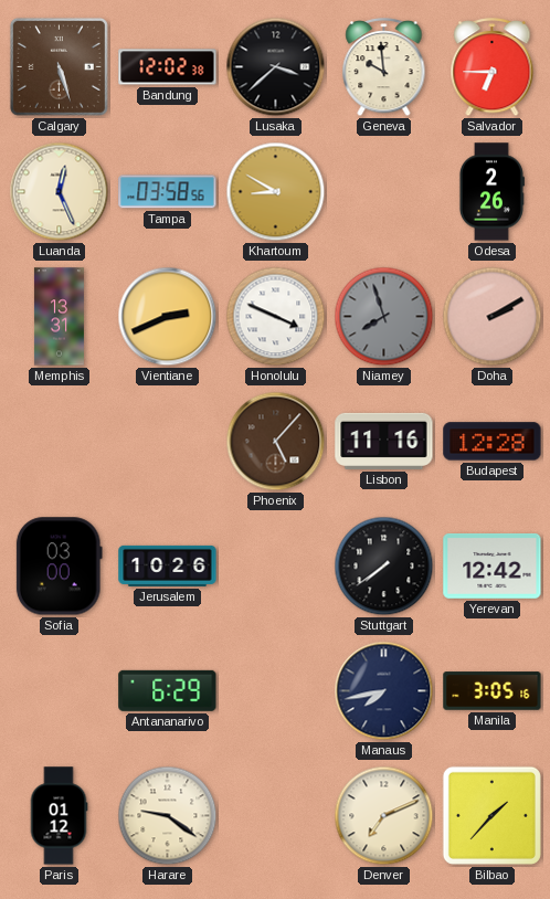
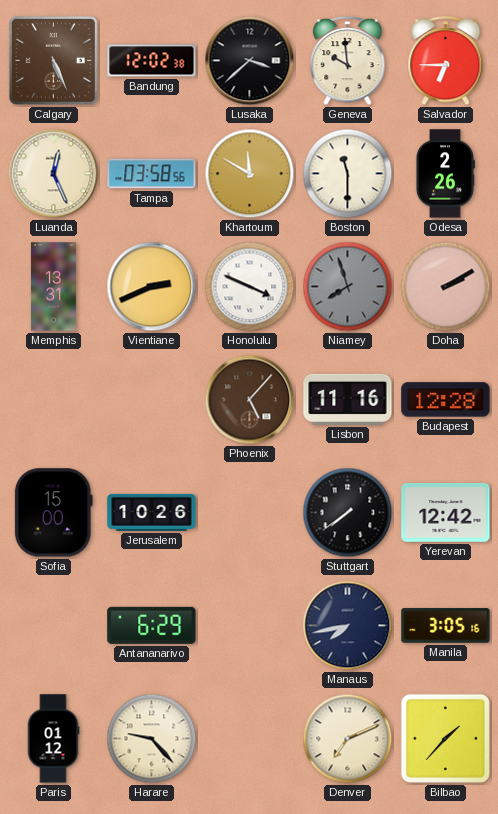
Calgary: 5:27 -> 5:26 (53, 60)
Khartoum: 8:50 -> 11:50 (250, 174)
Boston: none -> 11:30 (348, 174)
Sofia: 03:00 -> 15:00 (53, 513)
Harare: 9:21 -> 9:23 (152, 739)
